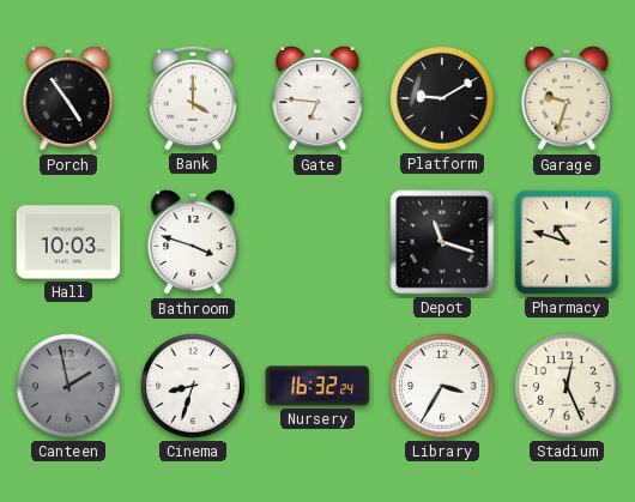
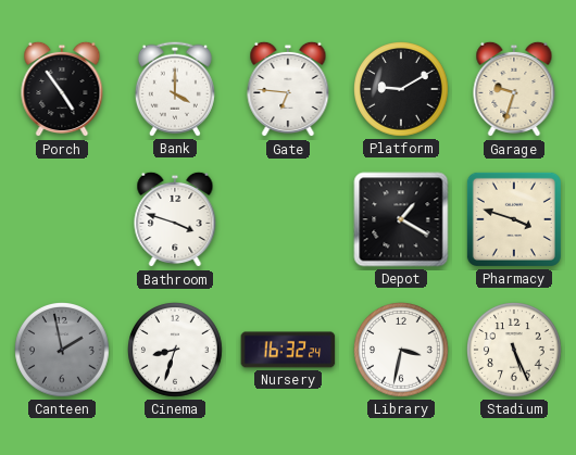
Hall: 10:03 -> none (68, 242)
Depot: 11:18 -> 1:20 (401, 219)
Pharmacy: 10:48 -> 3:48 (514, 219)
Library: 3:35 -> 3:32 (402, 351)
Stadium: 12:26 -> 5:26 (515, 351)
